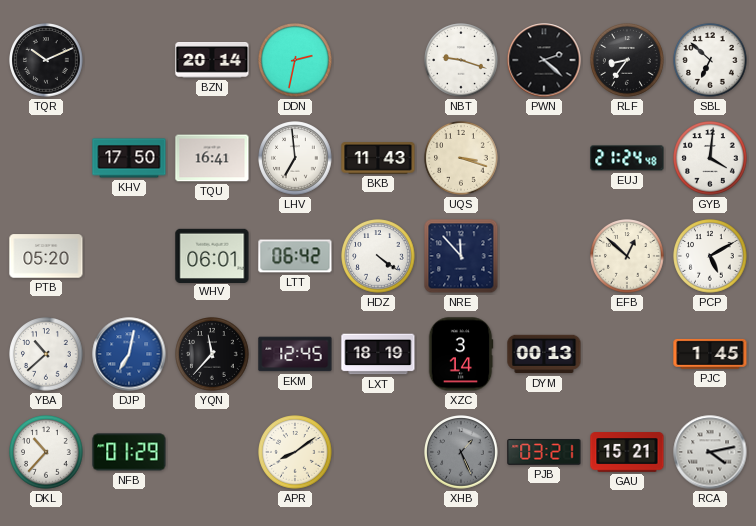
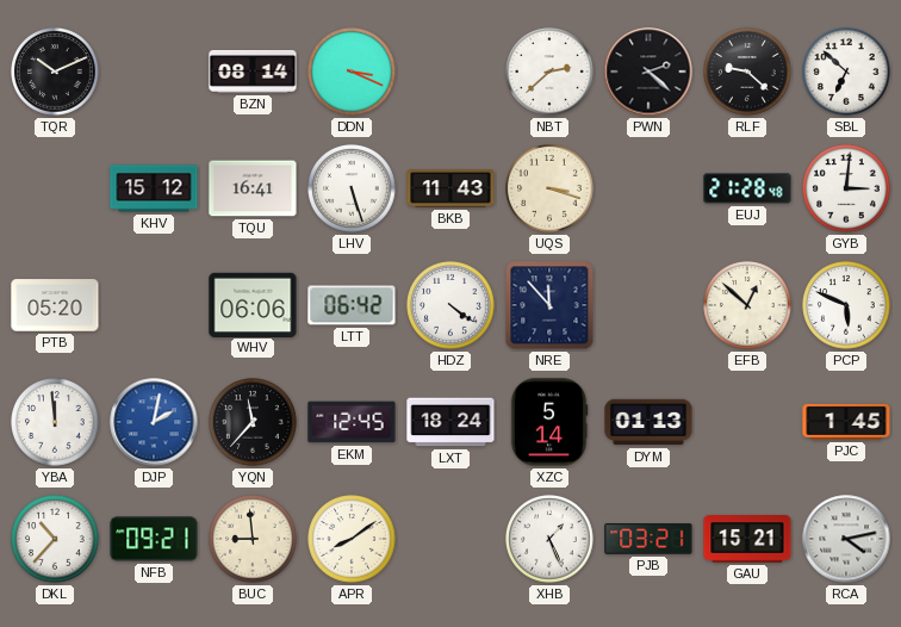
BZN: 20:14 -> 08:14 (253, 73)
DDN: 2:32 -> 3:19 (352, 72)
NBT: 9:18 -> 2:38 (549, 72)
RLF: 8:36 -> 9:22 (747, 72)
KHV: 17:50 -> 15:12 (154, 188)
LHV: 6:59 -> 5:27 (352, 188)
EUJ: 21:24 -> 21:28 (747, 188)
GYB: 4:01 -> 3:01 (846, 188)
WHV: 06:01 -> 06:06 (253, 304)
PCP: 5:10 -> 5:49 (846, 305)
YBA: 10:38 -> 11:59 (55, 422)
DJP: 7:02 -> 2:02 (154, 422)
LXT: 18:19 -> 18:24 (450, 422)
XZC: 3:14 -> 5:14 (549, 422)
DYM: 00:13 -> 01:13 (648, 422)
NFB: 01:29 -> 09:21 (154, 539)
BUC: none -> 8:59 (253, 539)
XHB dial: grey -> white (549, 539)
